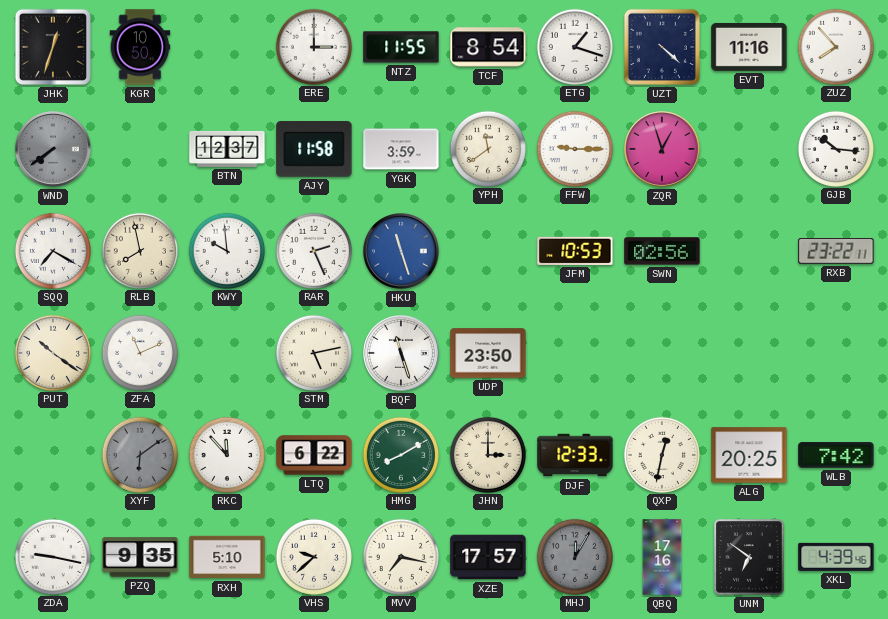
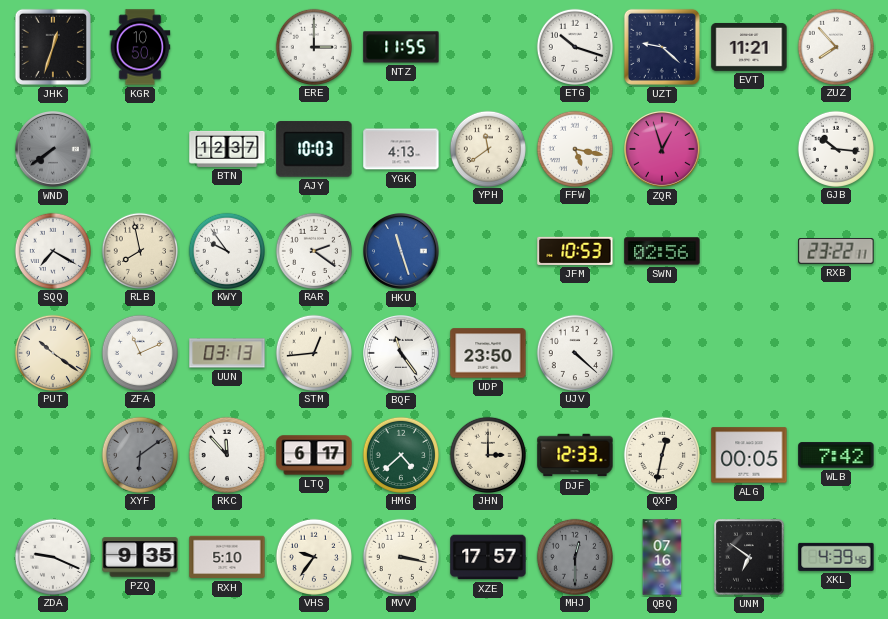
TCF: 8:54 -> none (488, 47)
ETG: 1:18 -> 10:18 (574, 46)
UZT: 4:22 -> 9:22 (662, 47)
EVT: 11:16 -> 11:21 (749, 47)
AJY: 11:58 -> 10:03 (314, 149)
YGK: 3:59 -> 4:13 (401, 149)
FFW: 9:15 -> 5:17 (574, 148)
KWY: 9:59 -> 9:54 (226, 250)
RAR: 2:26 -> 2:21 (313, 250)
UUN: none -> 03:13 (227, 353)
STM: 5:13 -> 12:44 (313, 352)
BQF: 11:27 -> 11:24 (402, 354)
UJV: none -> 4:22 (574, 352)
LTQ: 6:22 -> 6:17 (314, 455)
HMG: 8:10 -> 4:38 (400, 454)
ALG: 20:25 -> 00:05 (749, 455)
ZDA: 9:17 -> 9:19 (52, 556)
VHS: 9:38 -> 9:36 (313, 556)
MVV: 7:17 -> 3:17 (400, 556)
MHJ: 12:05 -> 12:30 (574, 556)
QBQ: 17:16 -> 07:16 (662, 557)
